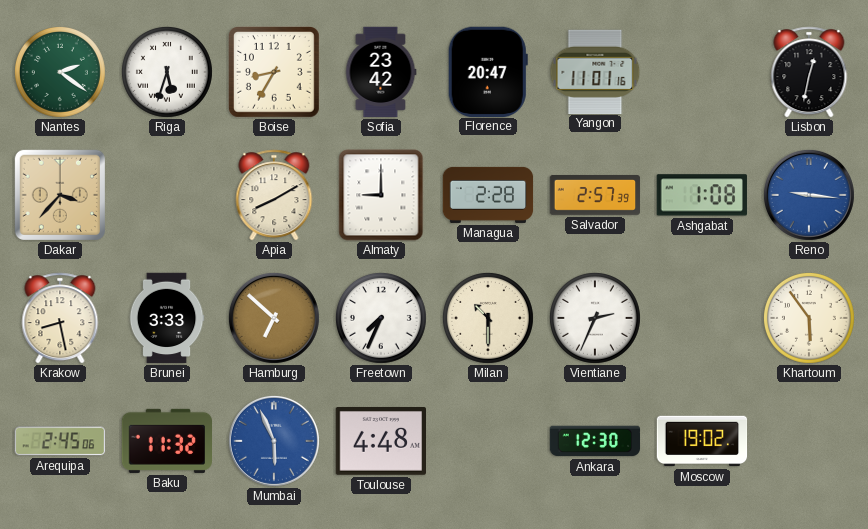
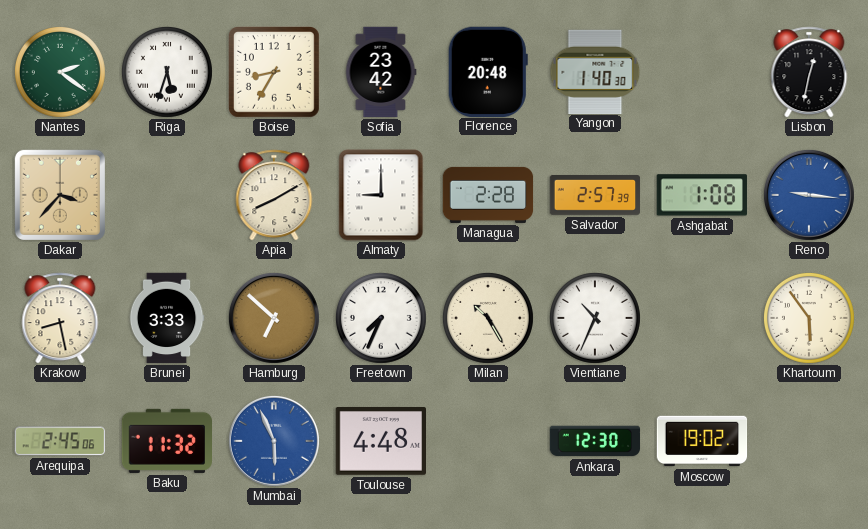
Florence: 20:47 -> 20:48 (488, 71)
Yangon: 11:01 -> 1:40 (595, 71)
Milan: 10:30 -> 10:25 (488, 318)
Vientiane: 2:34 -> 10:34 (595, 318)
